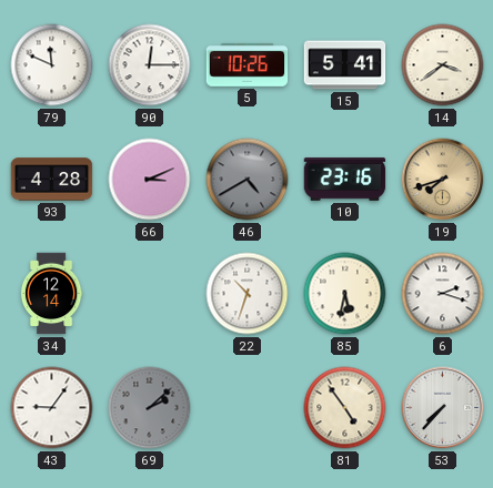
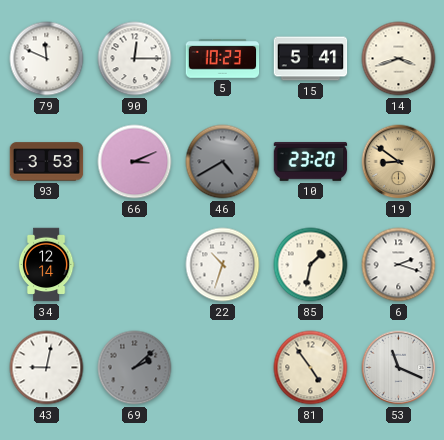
5: 10:26 -> 10:23 (223, 59)
14: 3:39 -> 3:42 (399, 59)
93: 4:28 -> 3:53 (47, 162)
10: 23:16 -> 23:20 (311, 161)
19: 7:42 -> 8:51 (399, 162)
85: 5:32 -> 1:32 (311, 265)
43: 9:06 -> 9:02 (47, 368)
53: 7:37 -> 11:19 (399, 368)
